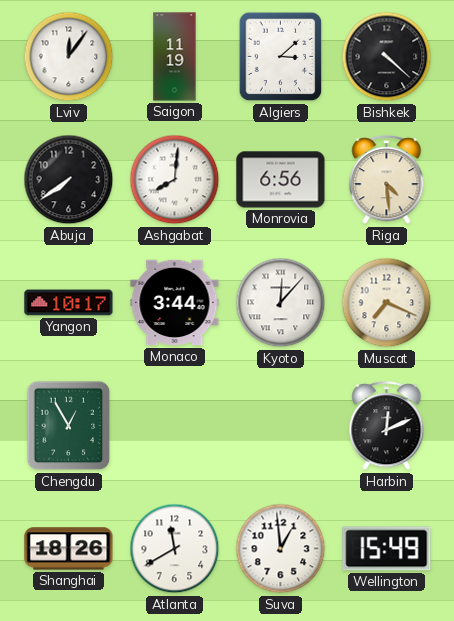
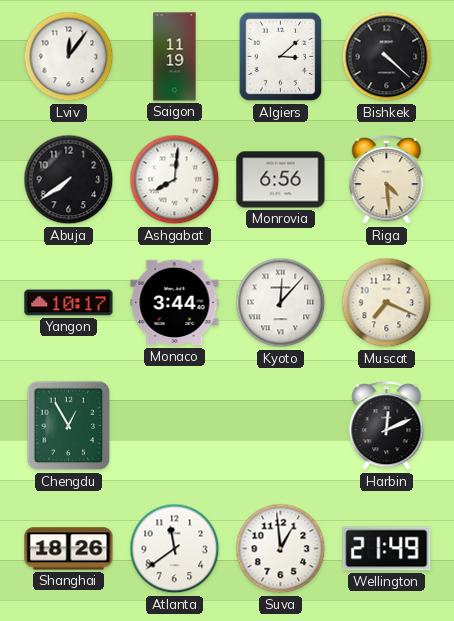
Atlanta: 11:40 -> 11:39 (175, 549)
Wellington: 15:49 -> 21:49 (387, 549)
